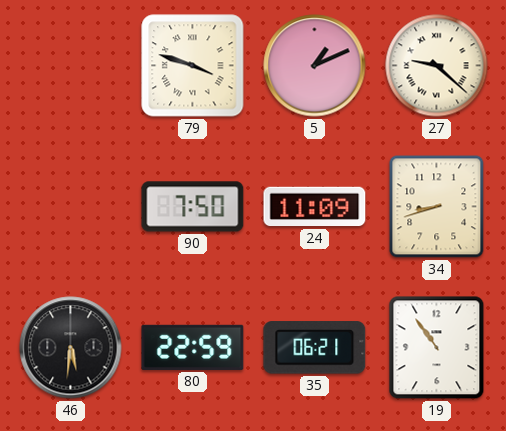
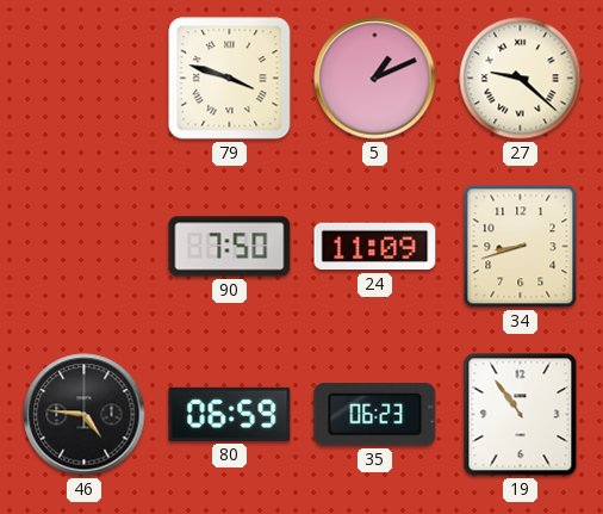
46: 5:31 -> 4:46 (85, 415)
80: 22:59 -> 06:59 (230, 414)
35: 06:21 -> 06:23 (375, 415)
